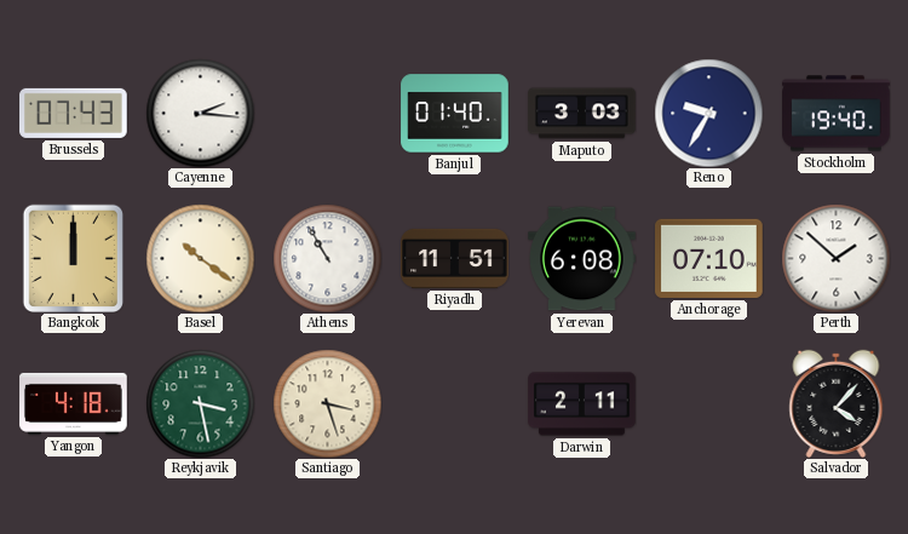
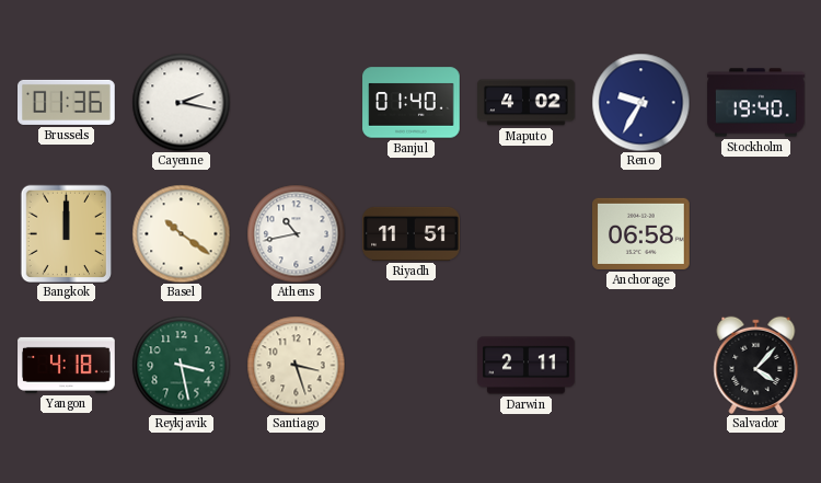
Brussels: 07:43 -> 01:36 (67, 102)
Cayenne: 2:16 -> 2:17 (181, 102)
Maputo: 3:03 -> 4:02 (527, 103)
Athens: 10:55 -> 10:43 (296, 233)
Yerevan: 6:08 -> none (582, 259)
Anchorage: 07:10 -> 06:58 (641, 233)
Perth: 1:52 -> none (835, 258)
